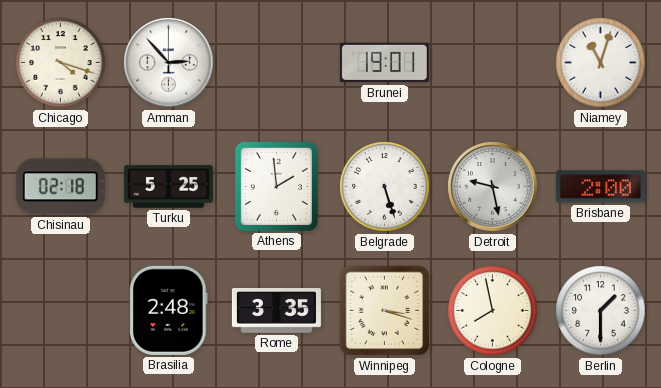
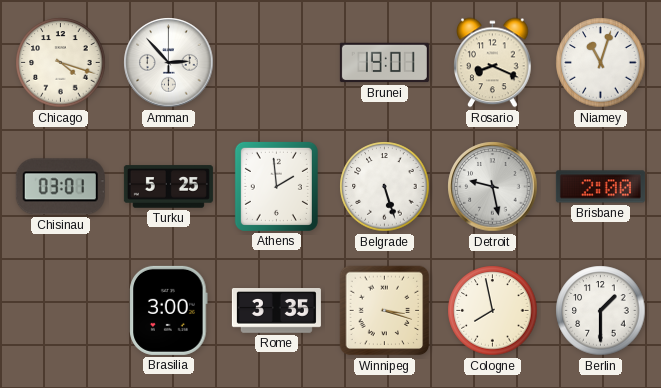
Rosario: none -> 8:19 (493, 63)
Chisinau: 02:18 -> 03:01 (60, 187)
Brasilia: 2:48 -> 3:00 (169, 310)
